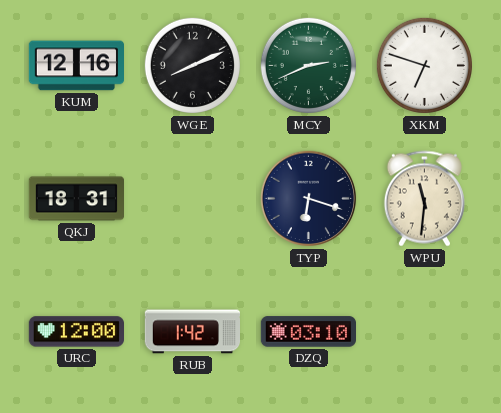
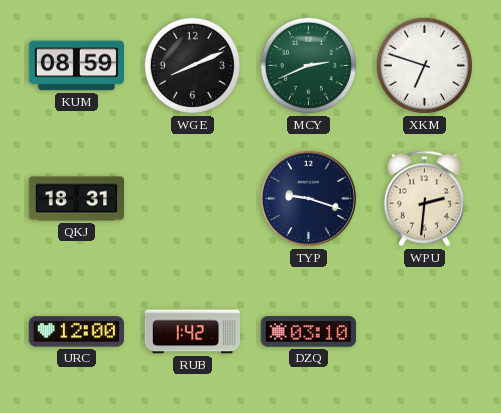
KUM: 12:16 -> 08:59 (76, 66)
TYP: 6:18 -> 9:18 (309, 199)
WPU: 11:31 -> 2:31 (424, 199)
